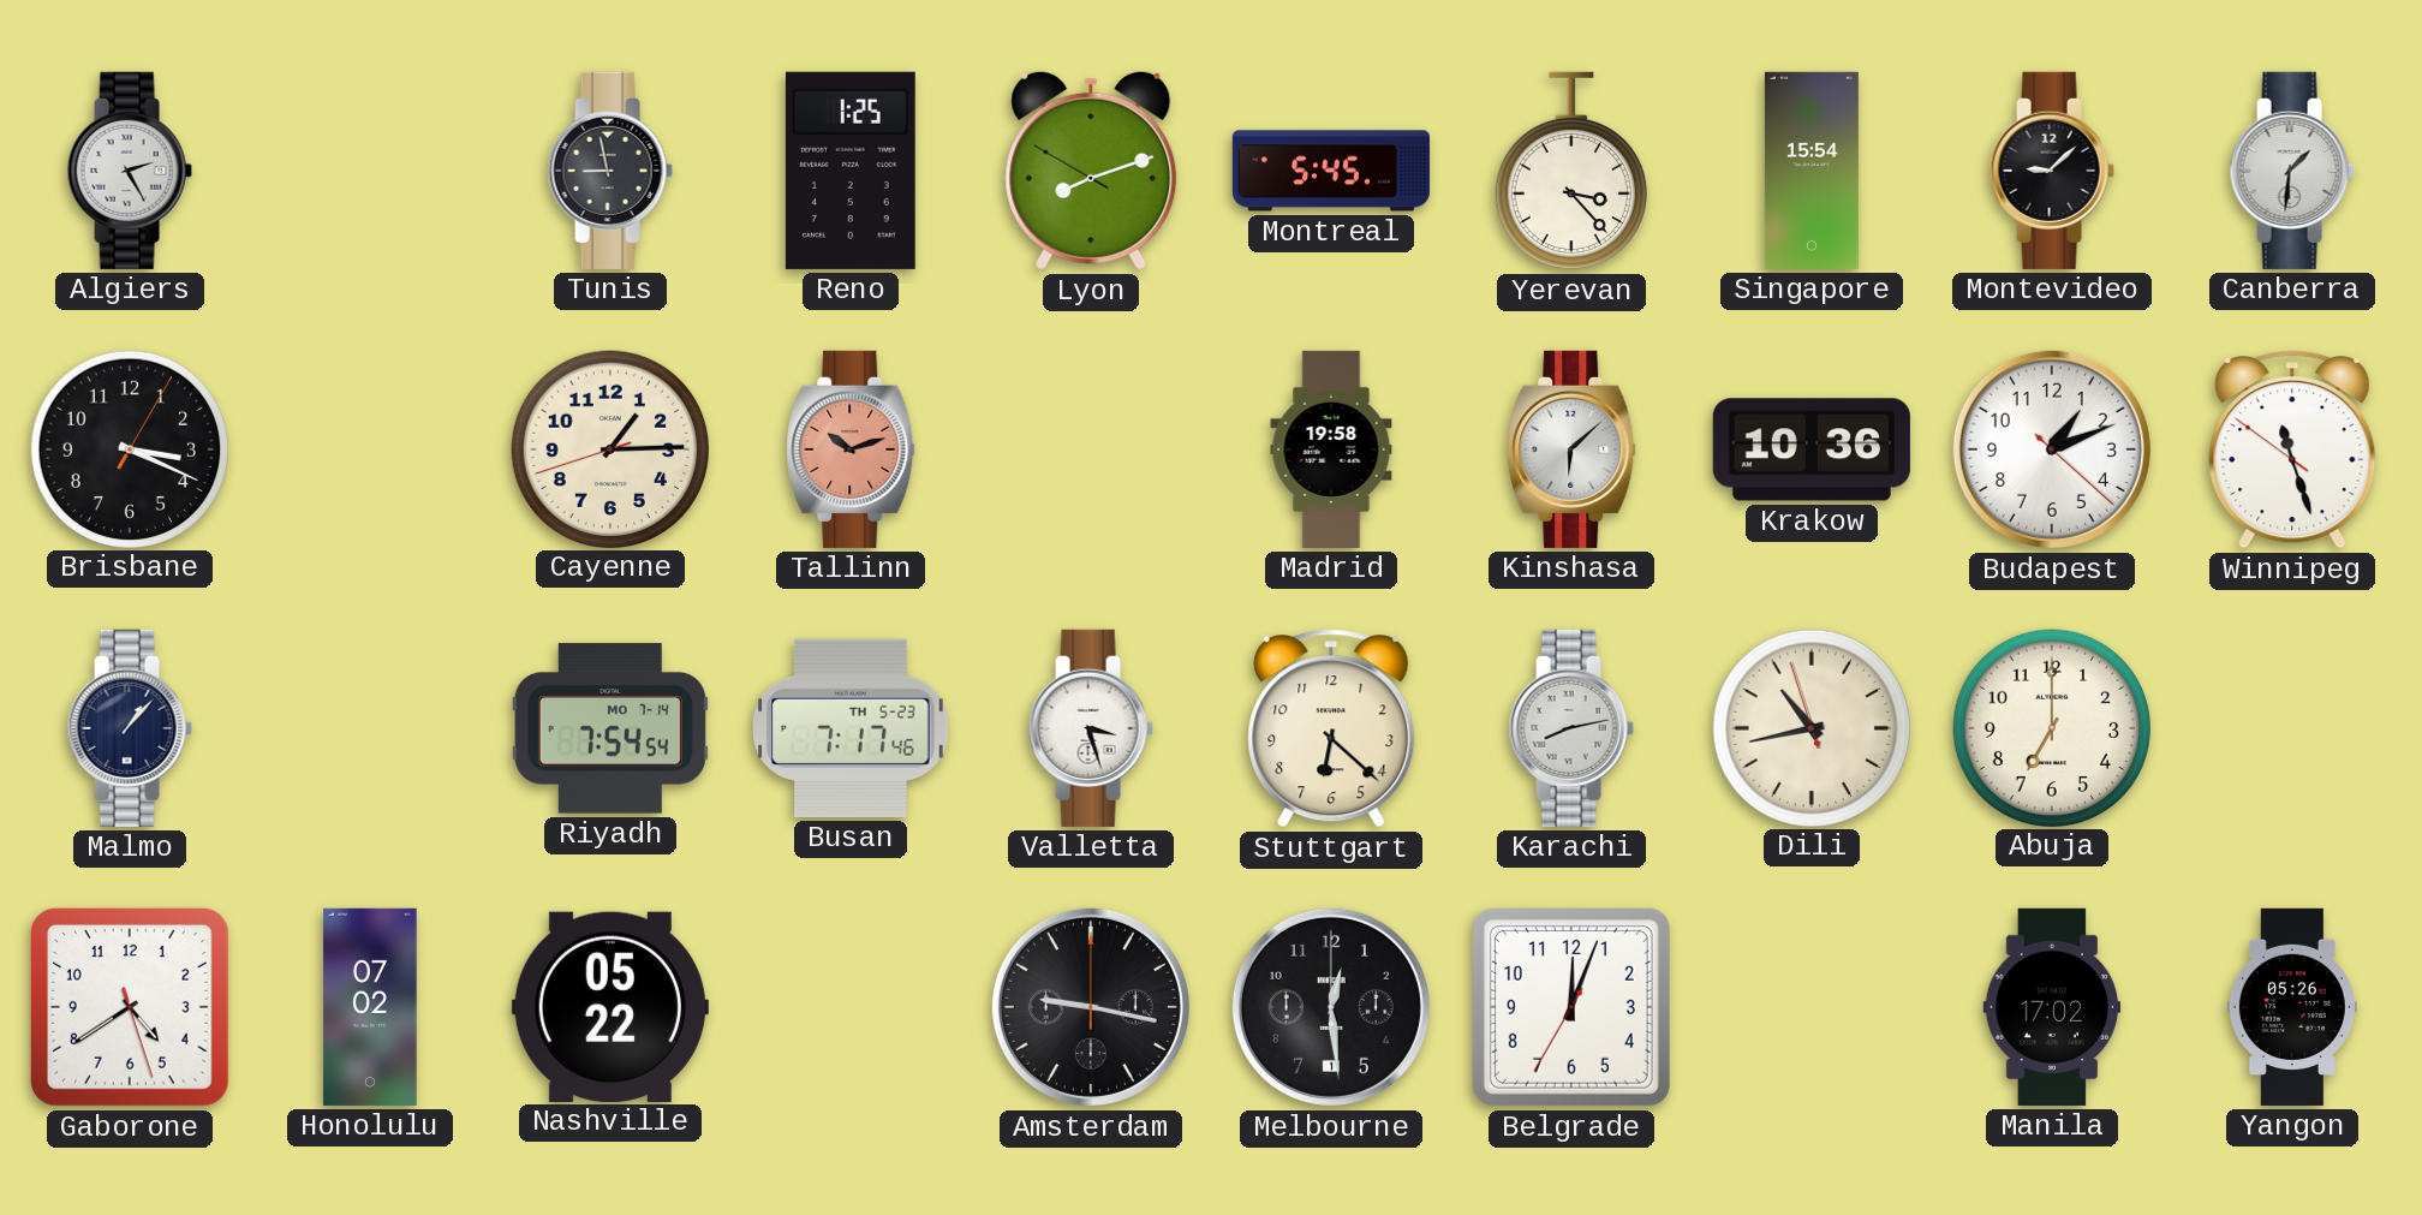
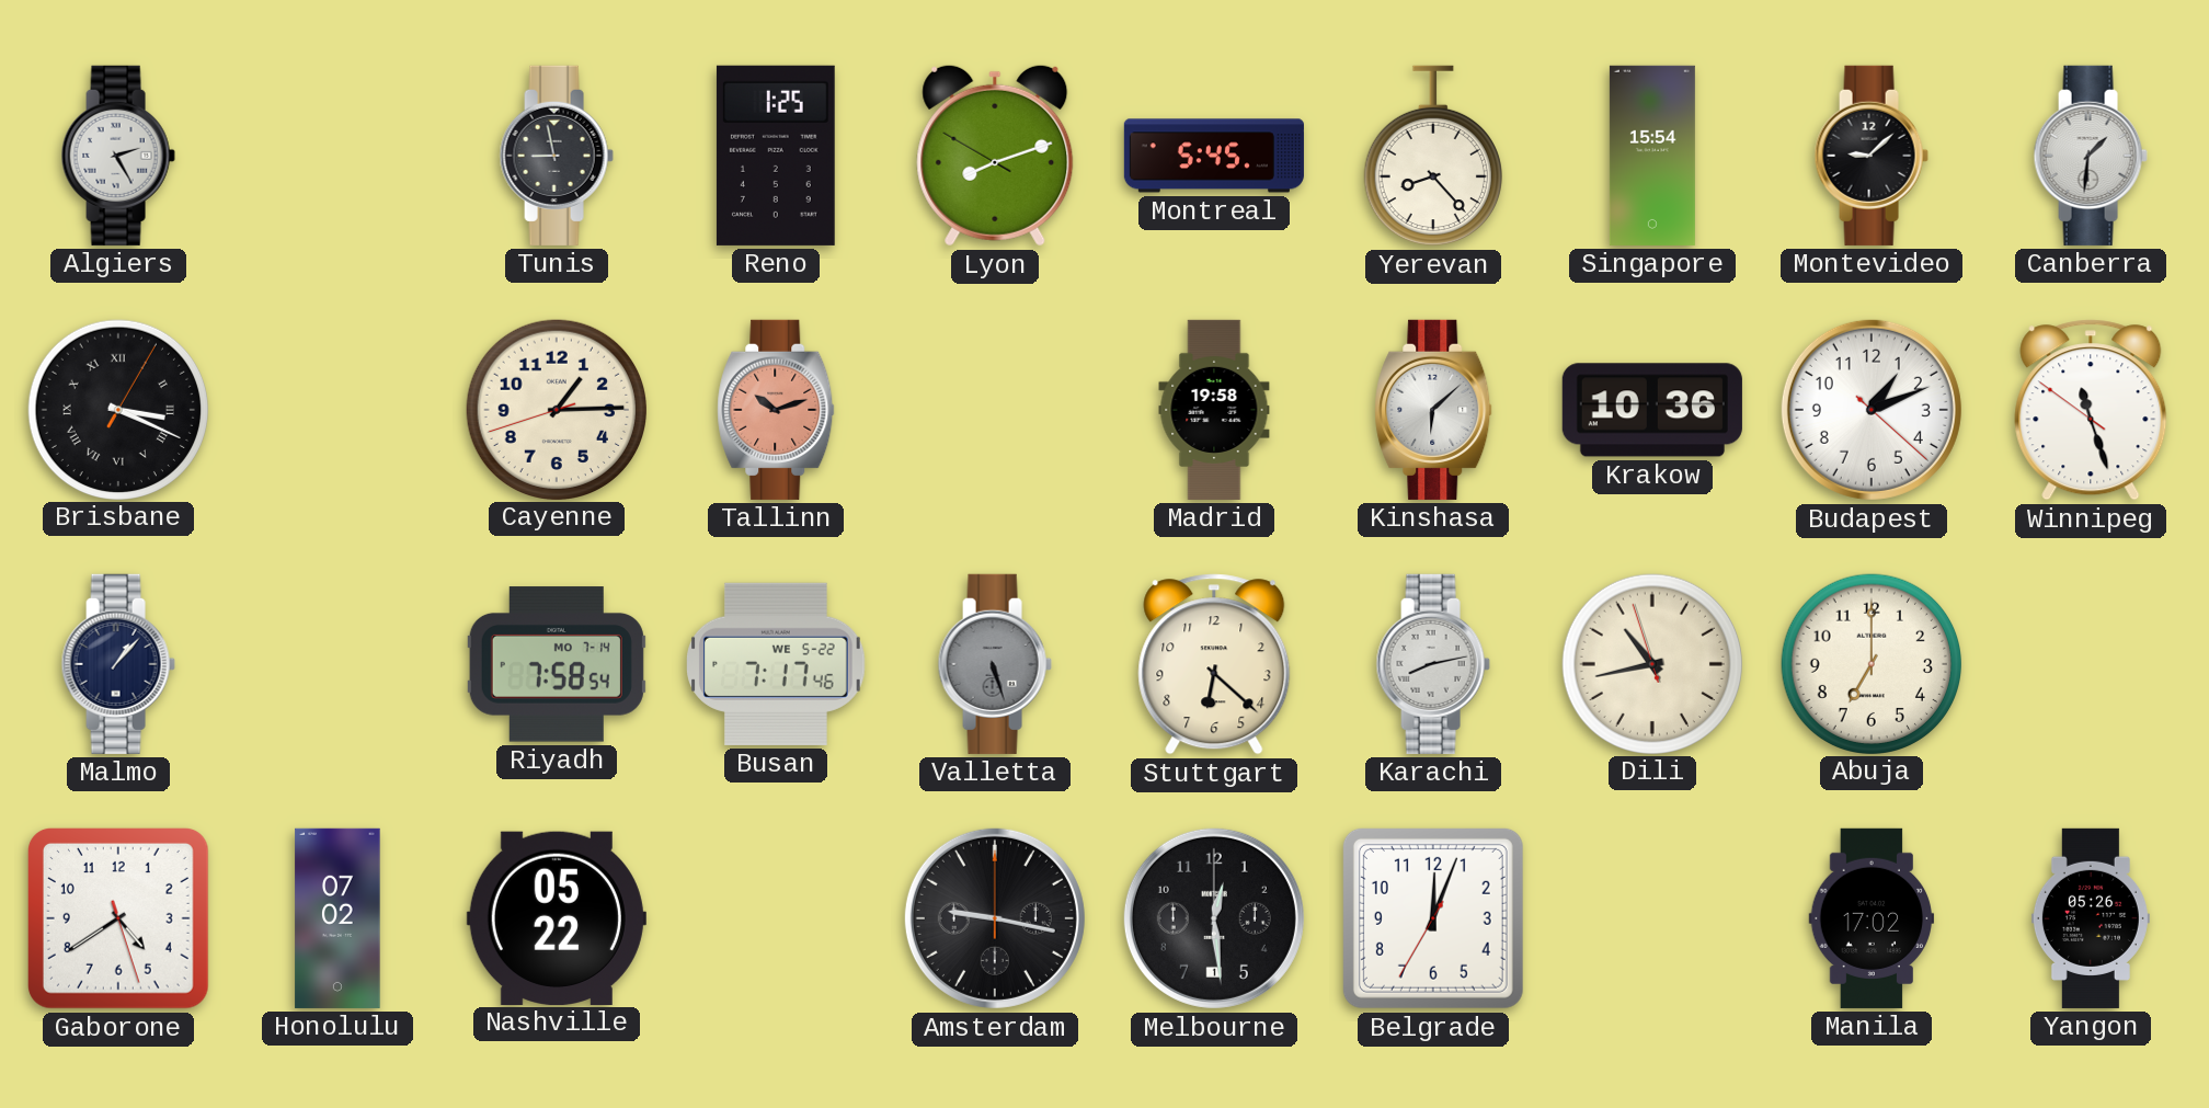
Yerevan: 3:23 -> 8:23 (1433, 156)
Brisbane numerals: Arabic -> Roman (117, 409)
Riyadh: 7:54 -> 7:58 (557, 664)
Busan date: TH 5-23 -> WE 5-22 (776, 664)
Valletta: 3:27 -> 5:27 (995, 664)
Valletta dial: white -> grey (995, 664)
